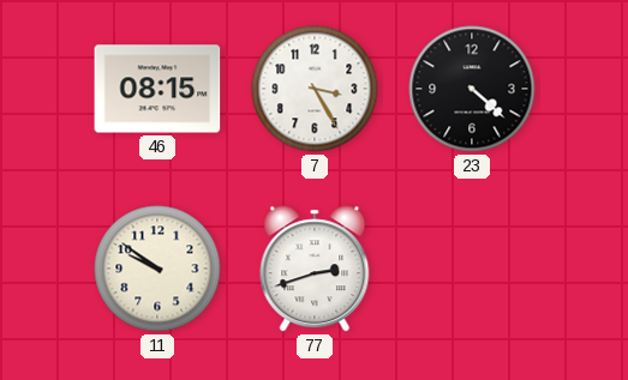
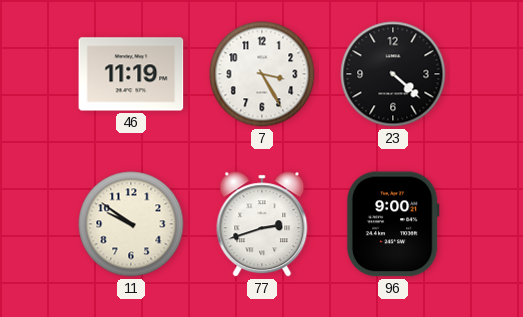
46: 08:15 -> 11:19 (131, 74)
96: none -> 9:00 (393, 224)
